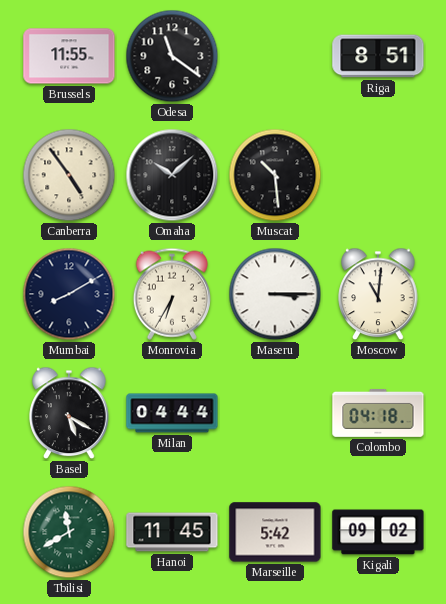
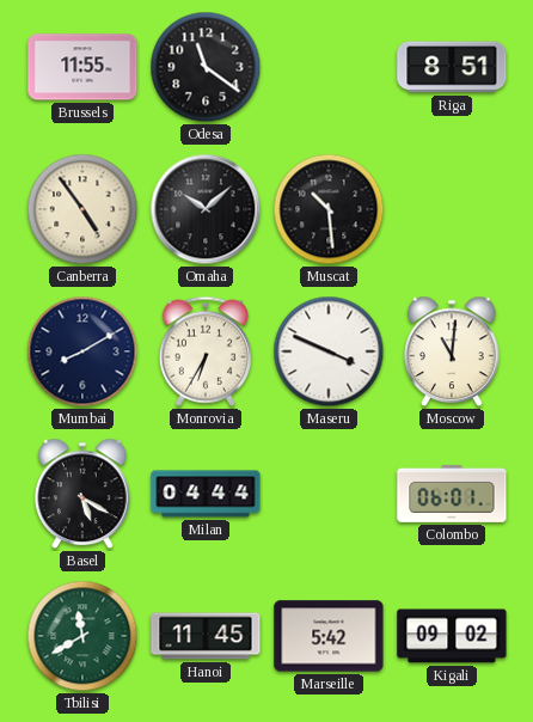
Maseru: 3:15 -> 3:49 (329, 351)
Colombo: 04:18 -> 06:01 (452, 494)
